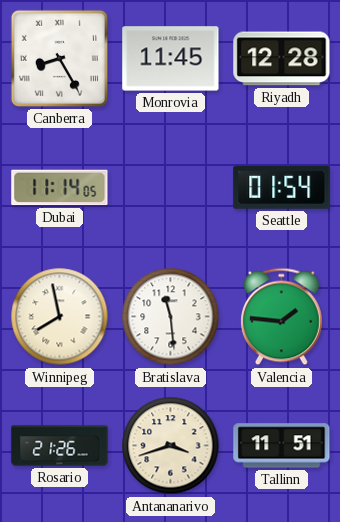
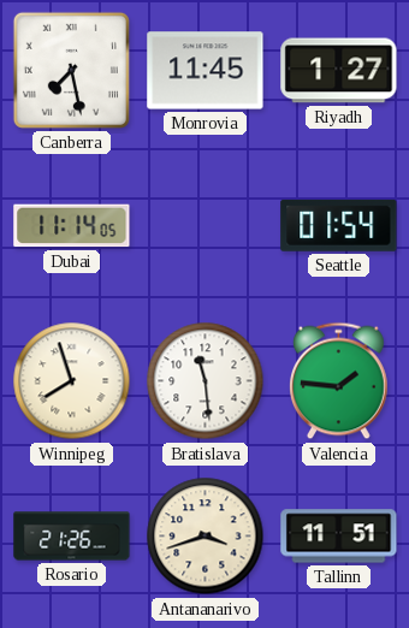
Canberra: 8:25 -> 7:28 (71, 70)
Riyadh: 12:28 -> 1:27 (339, 71)
Winnipeg: 7:58 -> 7:57 (72, 381)
